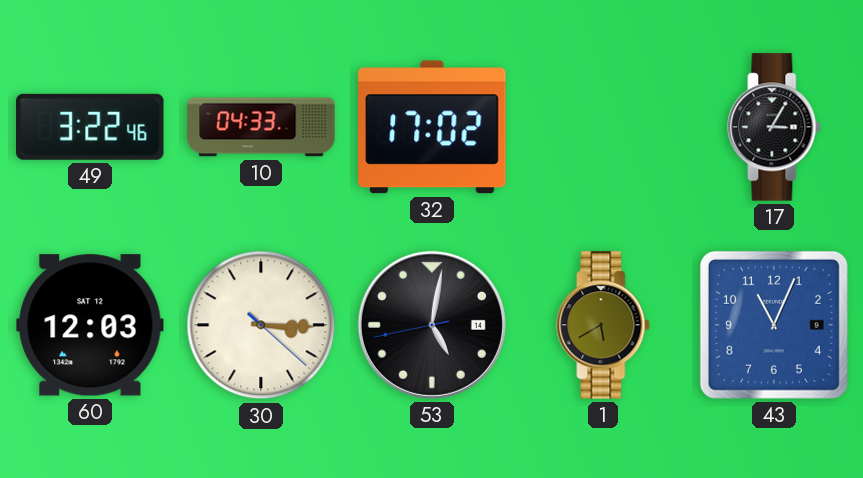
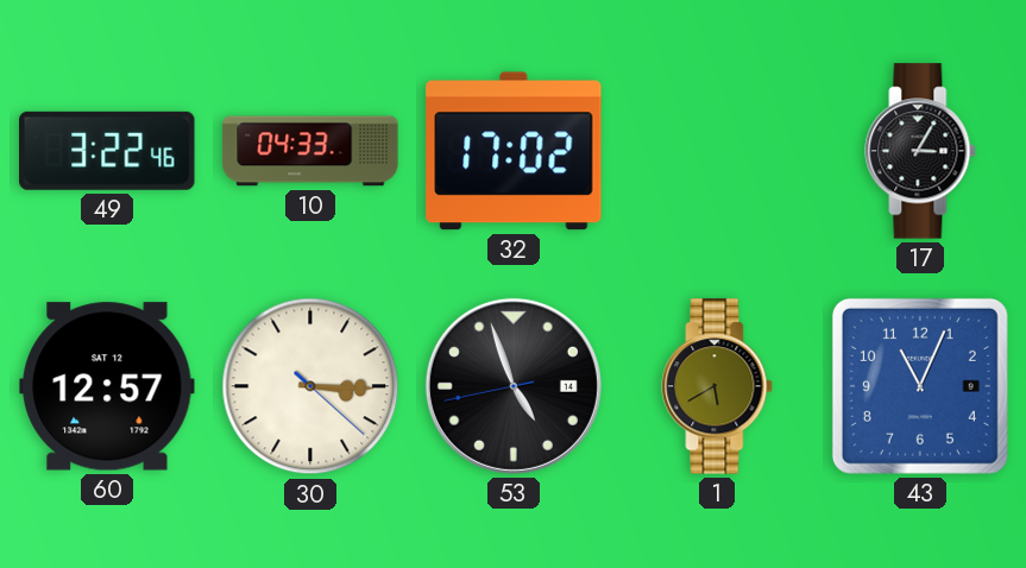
60: 12:03 -> 12:57 (107, 386)
53: 5:01 -> 4:56 (514, 386)
